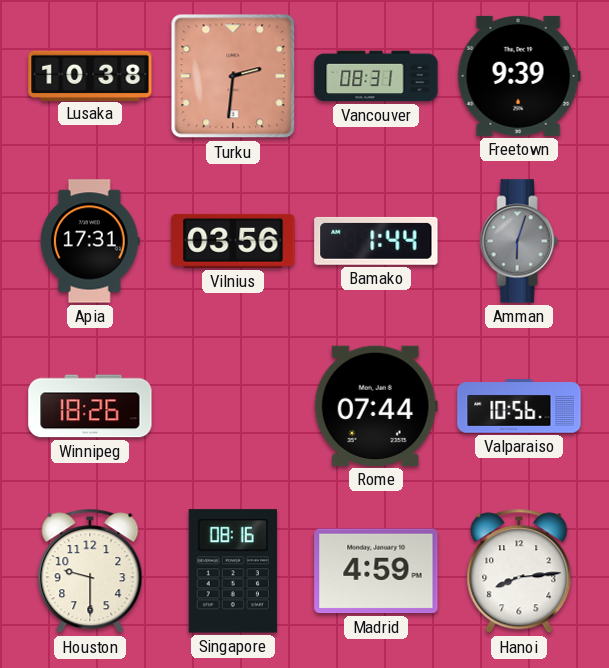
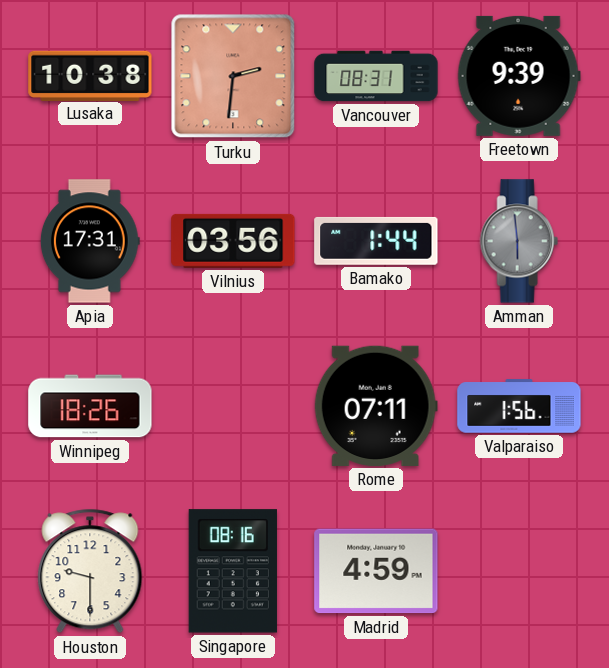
Amman: 6:03 -> 5:59 (519, 241)
Rome: 07:44 -> 07:11 (376, 406)
Valparaiso: 10:56 -> 1:56 (519, 406)
Hanoi: 8:14 -> none (519, 571)
